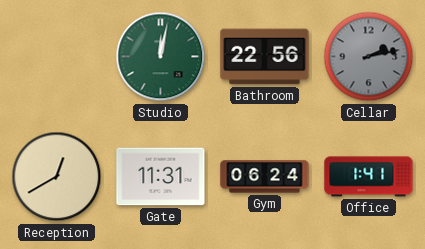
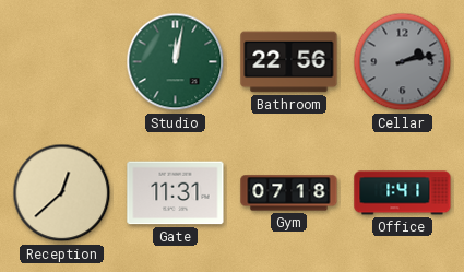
Reception: 12:40 -> 12:38 (62, 193)
Gym: 06:24 -> 07:18 (289, 193)
